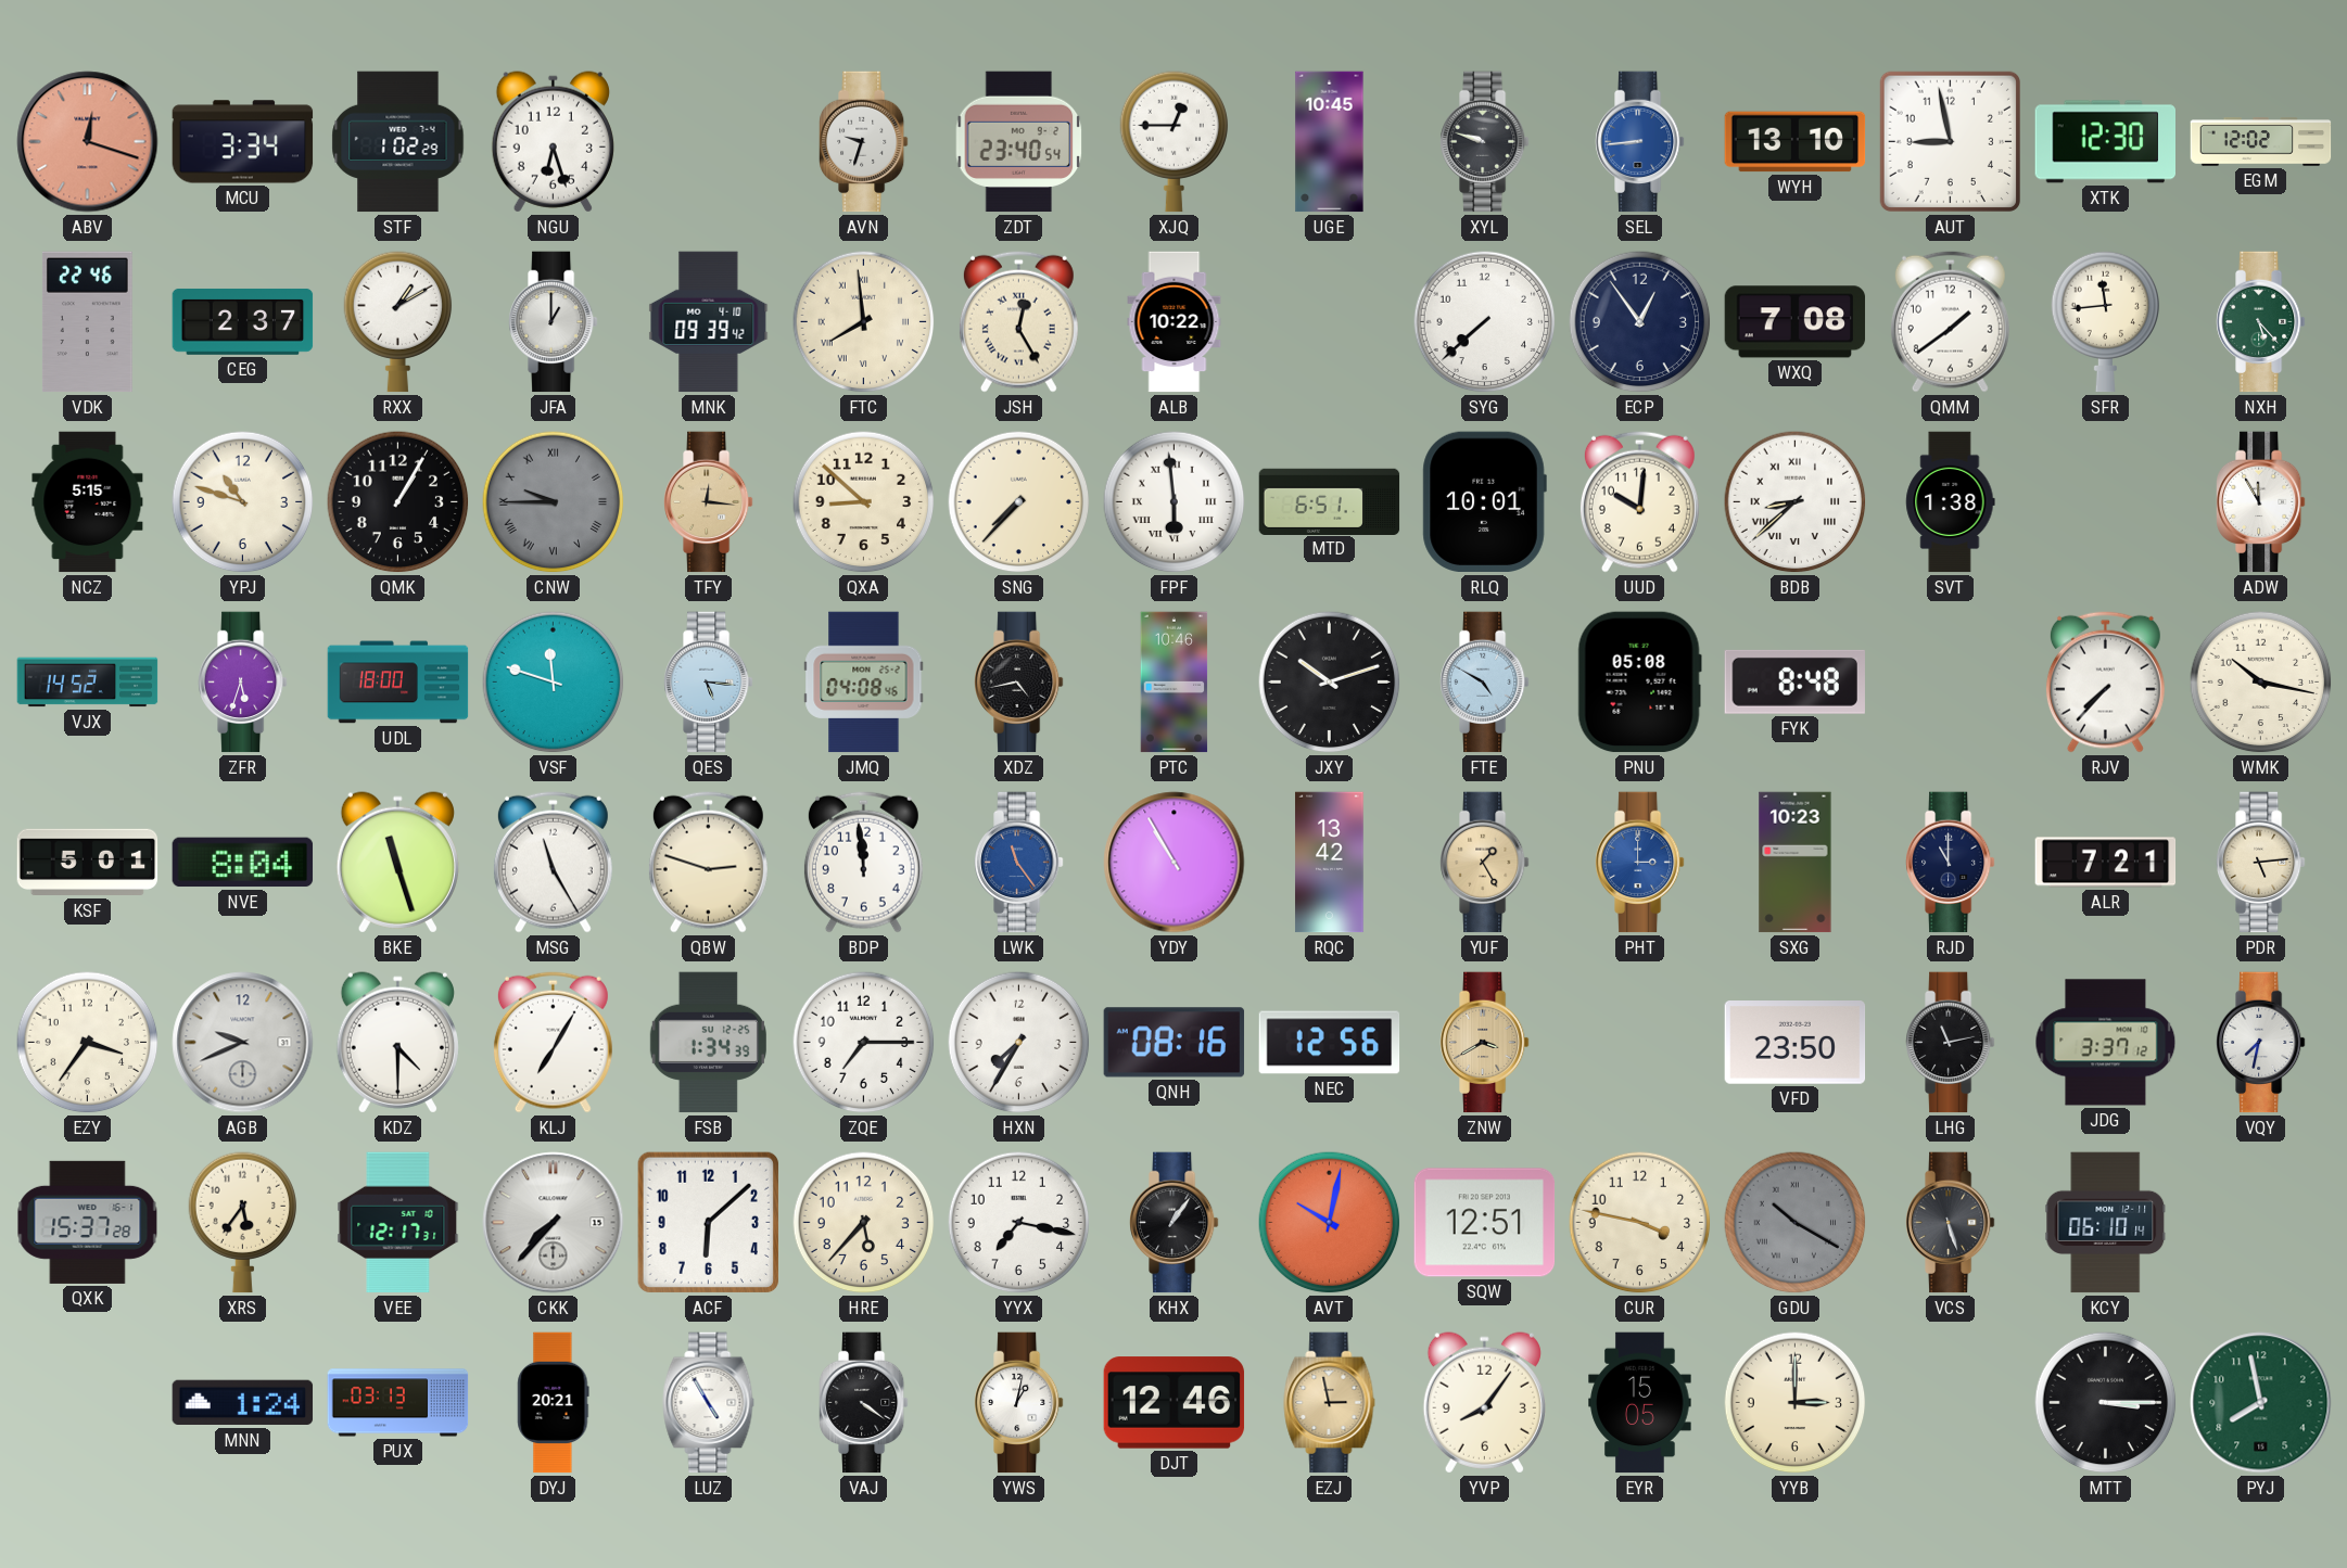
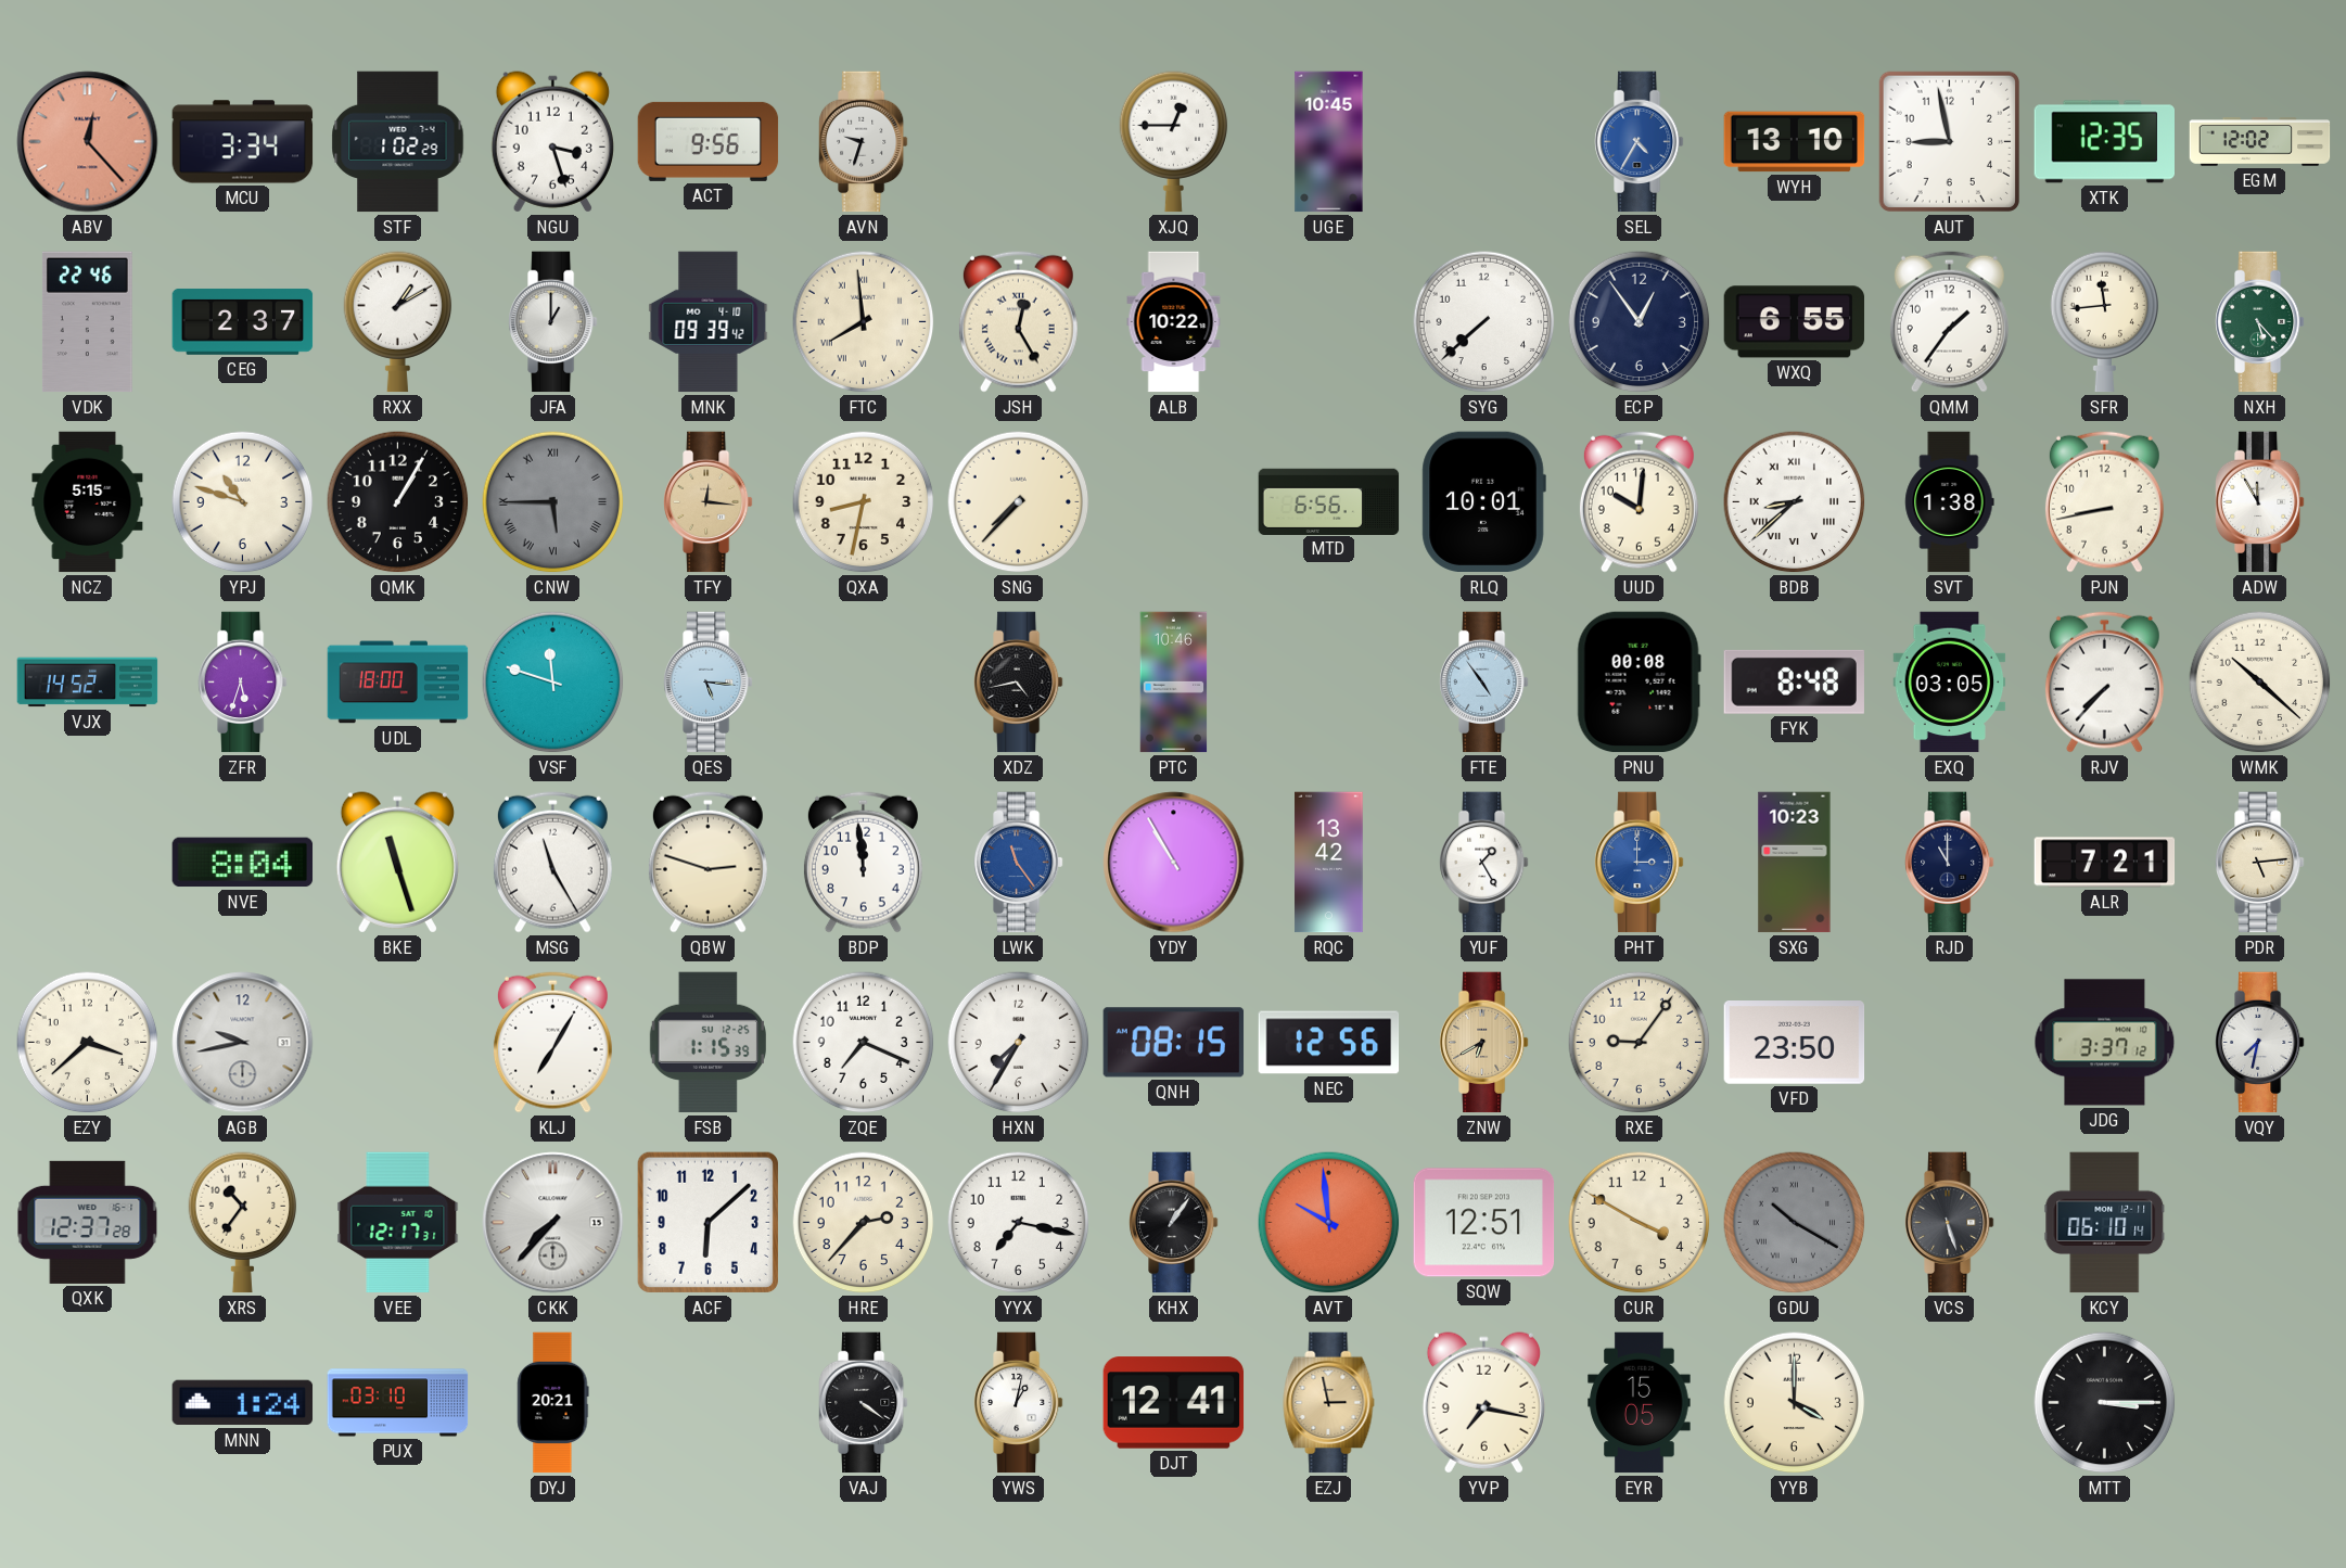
ABV: 12:18 -> 12:23 (88, 142)
NGU: 6:27 -> 3:27 (552, 142)
ACT: none -> 9:56 (709, 141)
ZDT: 23:40 -> none (1019, 142)
XYL: 9:48 -> none (1485, 142)
SEL: 8:44 -> 4:35 (1640, 142)
XTK: 12:30 -> 12:35 (2105, 142)
WXQ: 7:08 -> 6:55 (1795, 322)
QMM: 1:39 -> 1:36 (1949, 321)
CNW: 9:45 -> 5:45 (553, 502)
QXA: 8:52 -> 8:32 (864, 502)
FPF: 5:59 -> none (1175, 502)
MTD: 6:51 -> 6:56 (1329, 501)
PJN: none -> 8:43 (2104, 501)
JMQ: 04:08 -> none (864, 683)
JXY: 10:12 -> none (1330, 683)
FTE: 4:50 -> 4:54 (1484, 683)
PNU: 05:08 -> 00:08 (1639, 683)
EXQ: none -> 03:05 (1950, 683)
WMK: 10:17 -> 10:22 (2260, 683)
KSF: 5:01 -> none (88, 863)
YUF dial: champagne -> white (1484, 863)
EZY: 3:36 -> 3:38 (88, 1043)
AGB: 9:41 -> 9:43 (243, 1043)
KDZ: 4:30 -> none (397, 1043)
FSB: 1:34 -> 1:15 (707, 1043)
ZQE: 7:15 -> 7:19 (864, 1043)
QNH: 08:16 -> 08:15 (1174, 1043)
ZNW: 3:40 -> 6:40 (1484, 1043)
RXE: none -> 9:06 (1640, 1043)
LHG: 11:13 -> none (1951, 1043)
QXK: 15:37 -> 12:37 (88, 1222)
XRS: 5:36 -> 10:36 (243, 1223)
HRE: 5:37 -> 2:37 (864, 1223)
AVT: 10:02 -> 9:59 (1329, 1223)
CUR: 3:47 -> 3:50 (1640, 1223)
PUX: 03:13 -> 03:10 (398, 1403)
LUZ: 4:55 -> none (709, 1403)
DJT: 12:46 -> 12:41 (1174, 1403)
YVP: 8:06 -> 7:17 (1483, 1403)
YYB: 3:00 -> 4:00 (1795, 1403)
PYJ: 7:58 -> none (2261, 1403)
